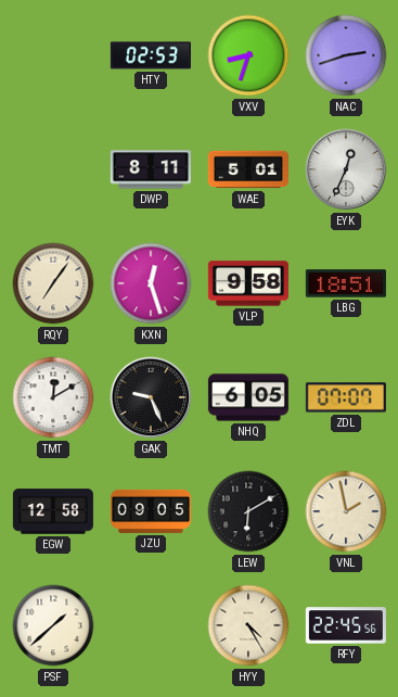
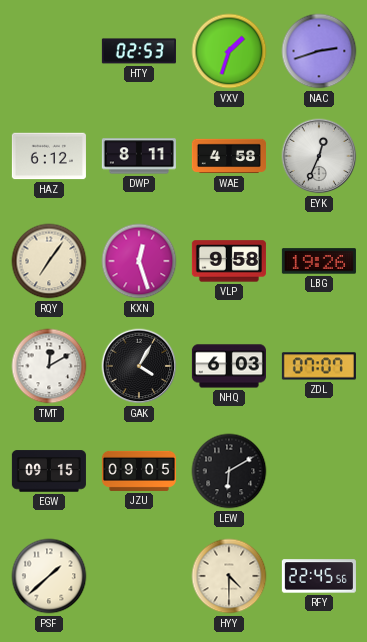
VXV: 8:33 -> 1:33 (229, 51)
HAZ: none -> 6:12 (49, 156)
WAE: 5:01 -> 4:58 (229, 156)
LBG: 18:51 -> 19:26 (319, 261)
GAK: 9:26 -> 4:05 (139, 366)
NHQ: 6:05 -> 6:03 (229, 366)
EGW: 12:58 -> 09:15 (49, 471)
VNL: 1:58 -> none (346, 511)
HYY: 4:25 -> 4:30 (229, 576)
